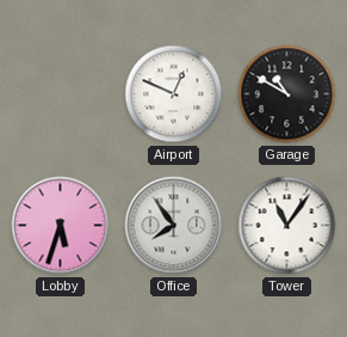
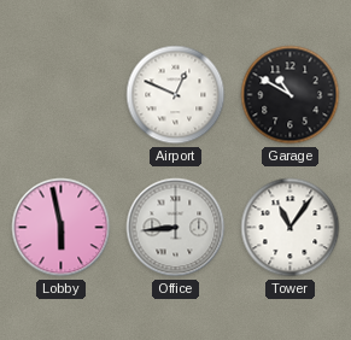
Lobby: 5:33 -> 5:58 (62, 228)
Office: 7:54 -> 8:44 (176, 228)
